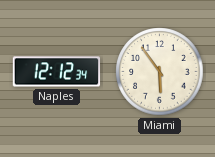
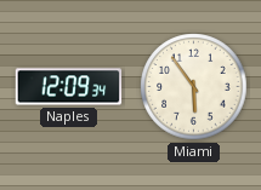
Naples: 12:12 -> 12:09 (69, 87)
